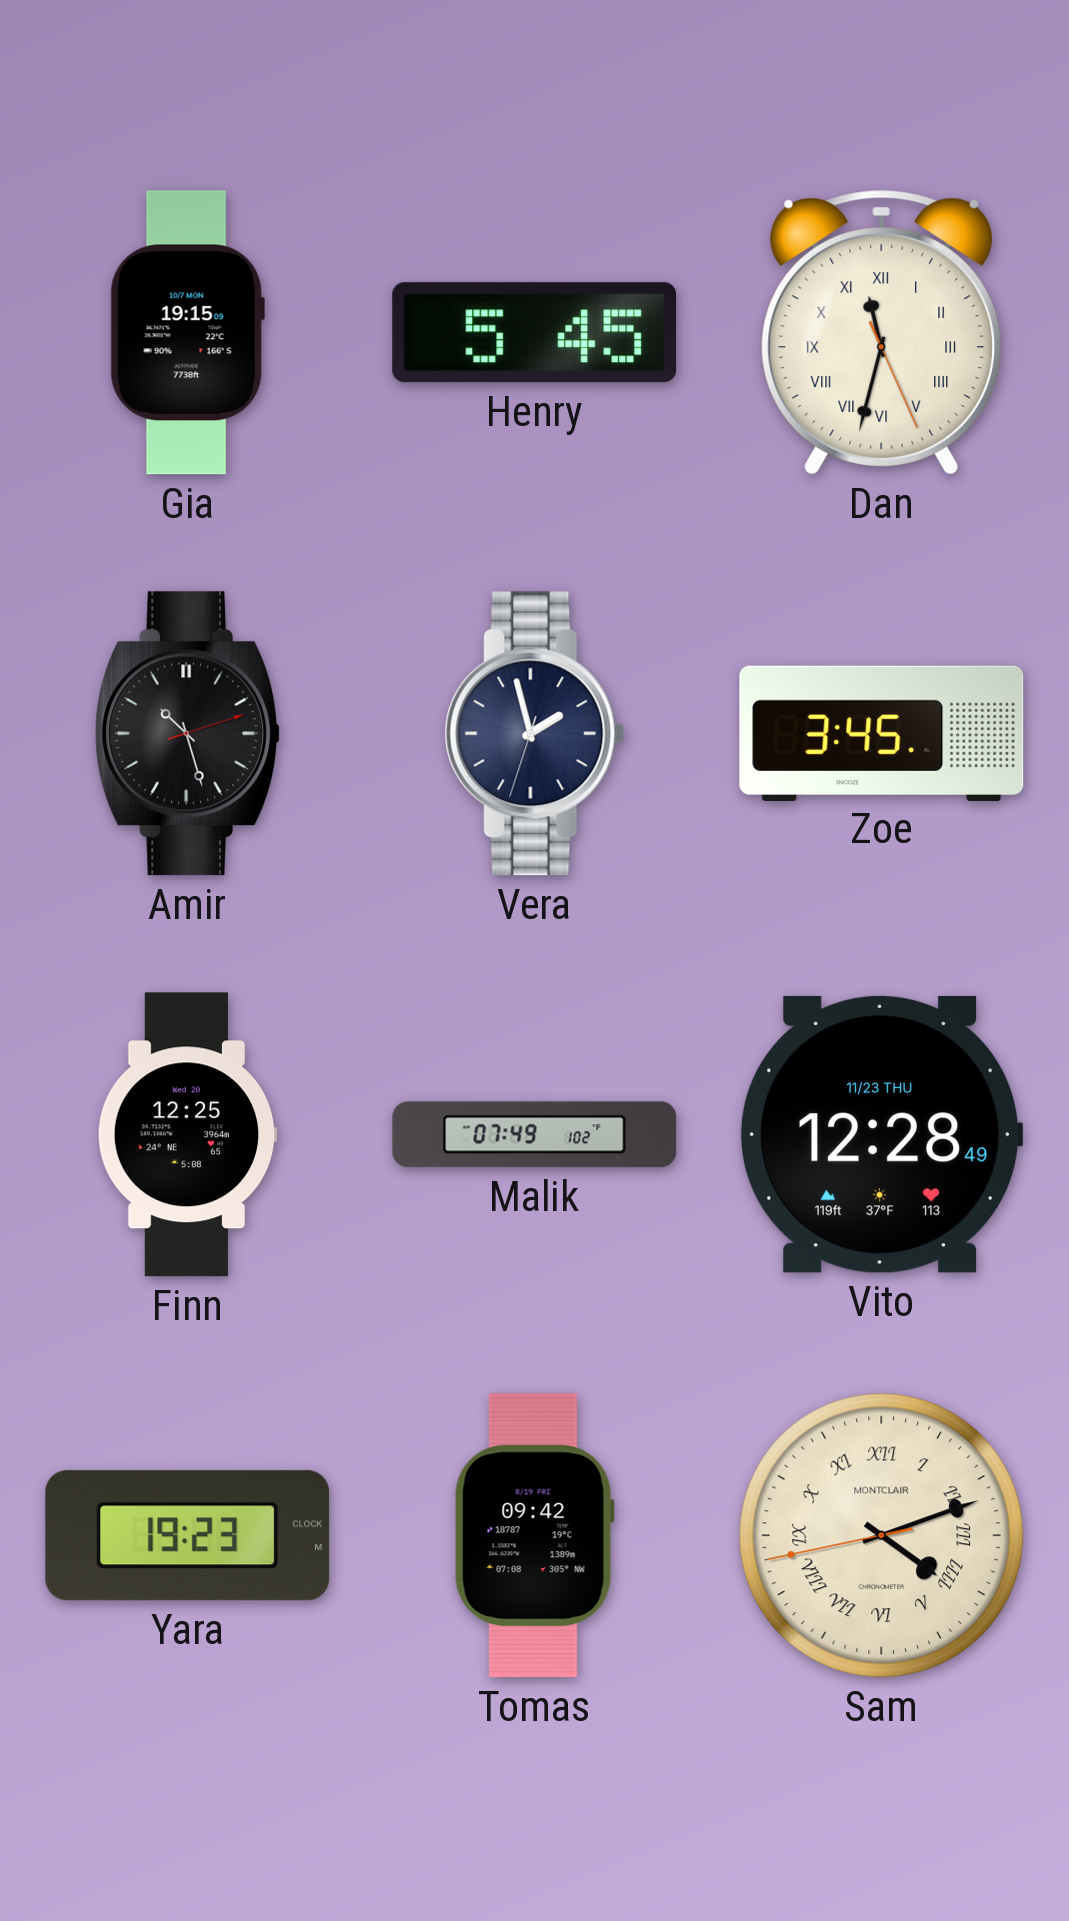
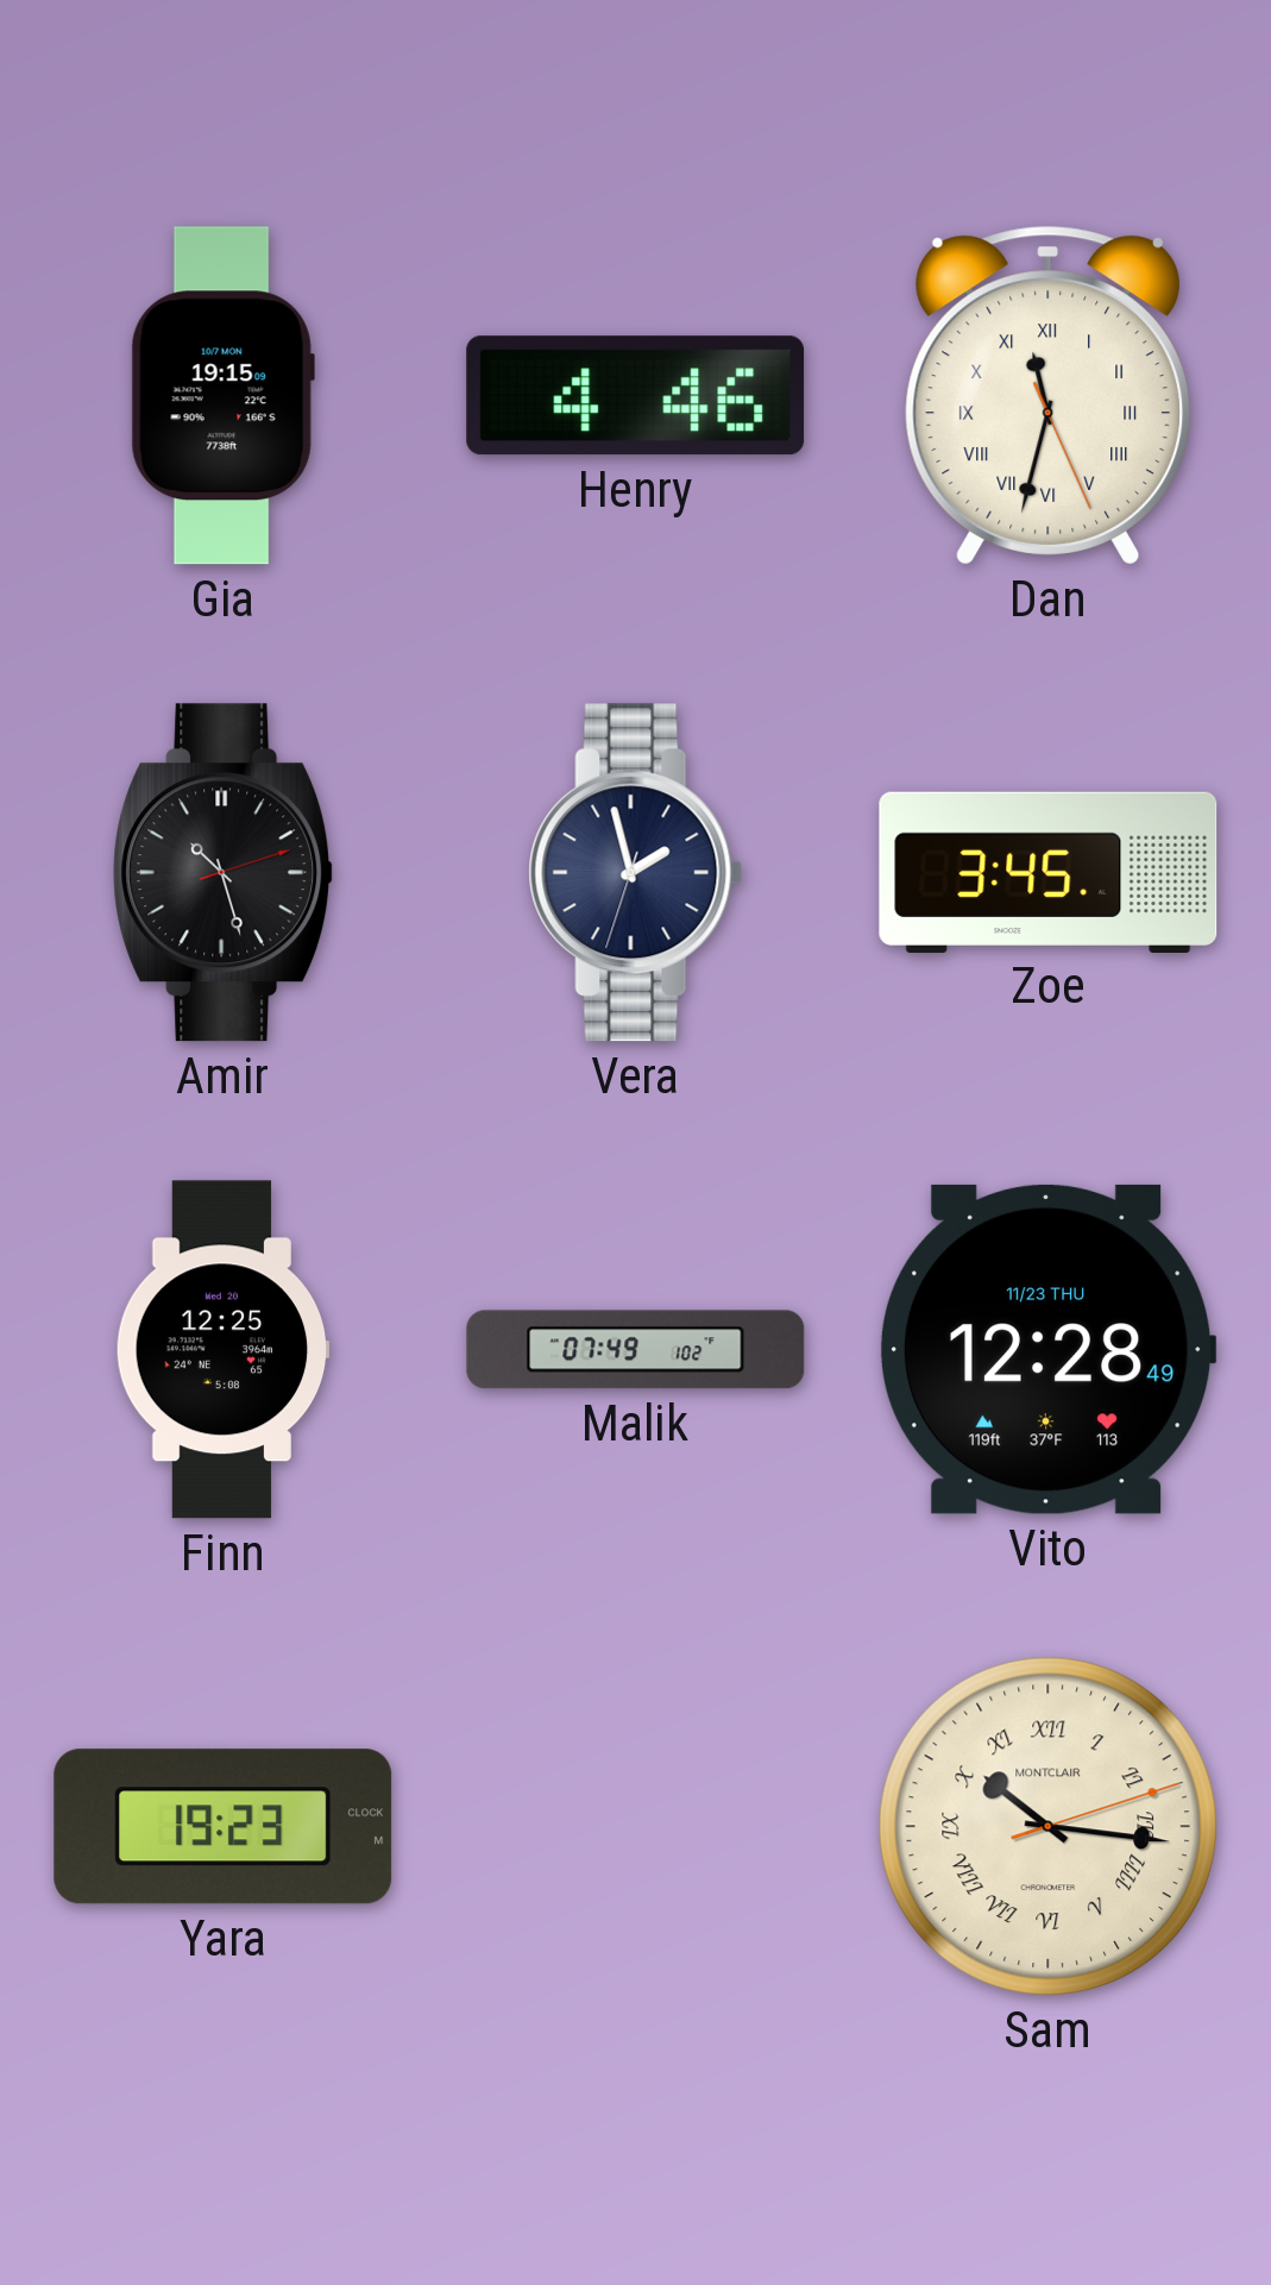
Henry: 5:45 -> 4:46 (636, 396)
Tomas: 09:42 -> none (534, 1536)
Sam: 4:11 -> 10:16 (1047, 1826)
